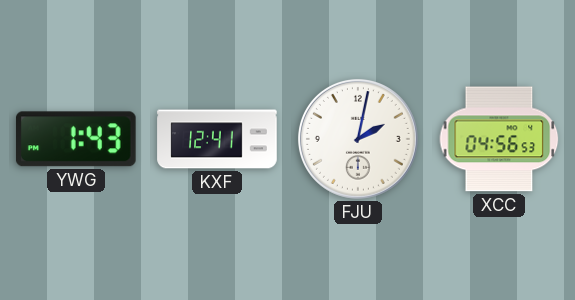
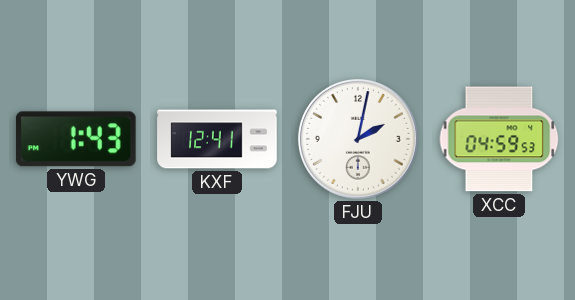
XCC: 04:56 -> 04:59 (499, 139)
